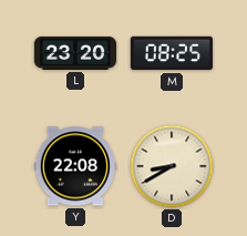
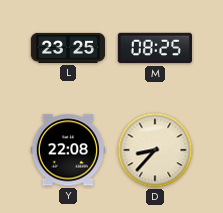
L: 23:20 -> 23:25 (68, 48)
D: 8:40 -> 8:37 (155, 150)
